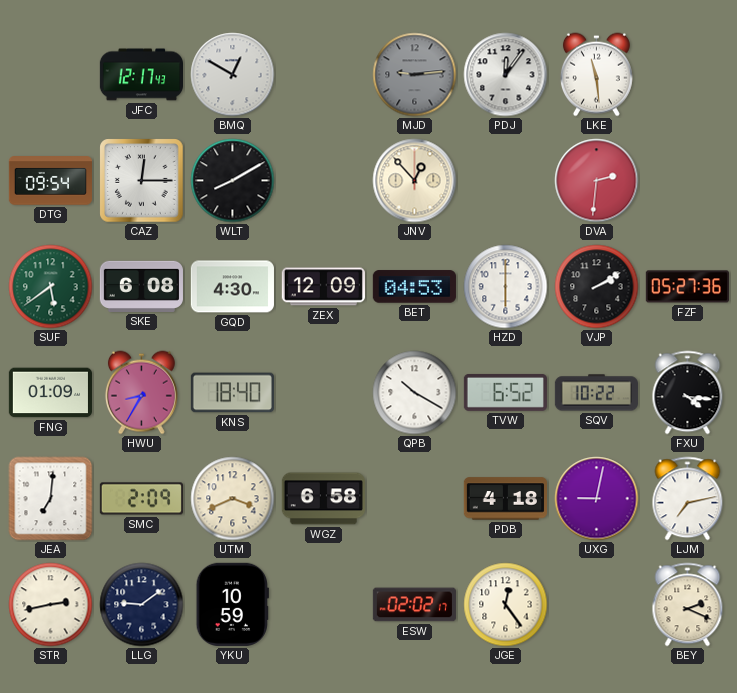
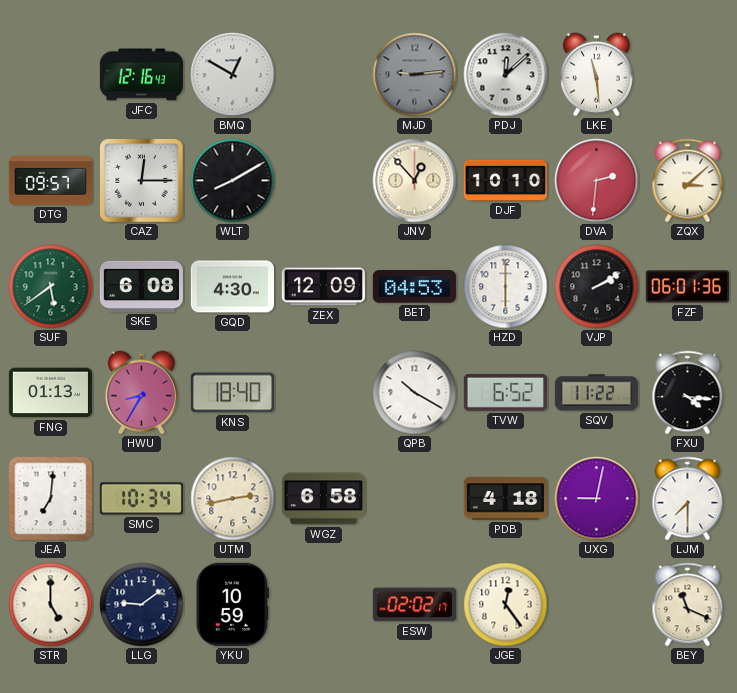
JFC: 12:17 -> 12:16 (141, 75)
PDJ: 12:06 -> 12:08 (506, 75)
DTG: 09:54 -> 09:57 (50, 181)
DJF: none -> 10:10 (505, 180)
ZQX: none -> 3:08 (688, 181)
FZF: 05:27 -> 06:01 (687, 287)
FNG: 01:09 -> 01:13 (50, 393)
SQV: 10:22 -> 11:22 (596, 393)
SMC: 2:09 -> 10:34 (141, 499)
UTM: 3:41 -> 2:43 (233, 499)
LJM: 7:13 -> 7:30 (688, 499)
STR: 2:43 -> 5:00 (51, 605)
BEY: 2:19 -> 11:19 (688, 605)
